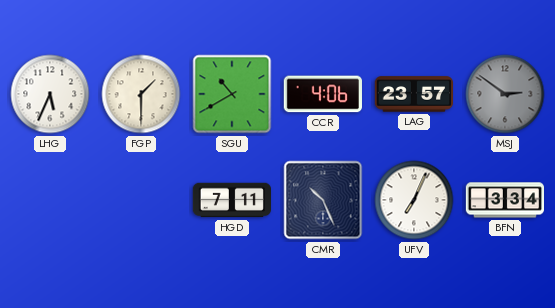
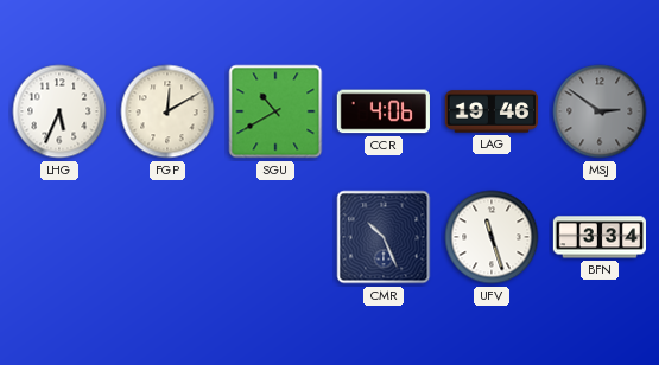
FGP: 1:30 -> 12:10 (167, 111)
LAG: 23:57 -> 19:46 (490, 111)
HGD: 7:11 -> none (231, 200)
UFV: 7:04 -> 11:27 (492, 237)
